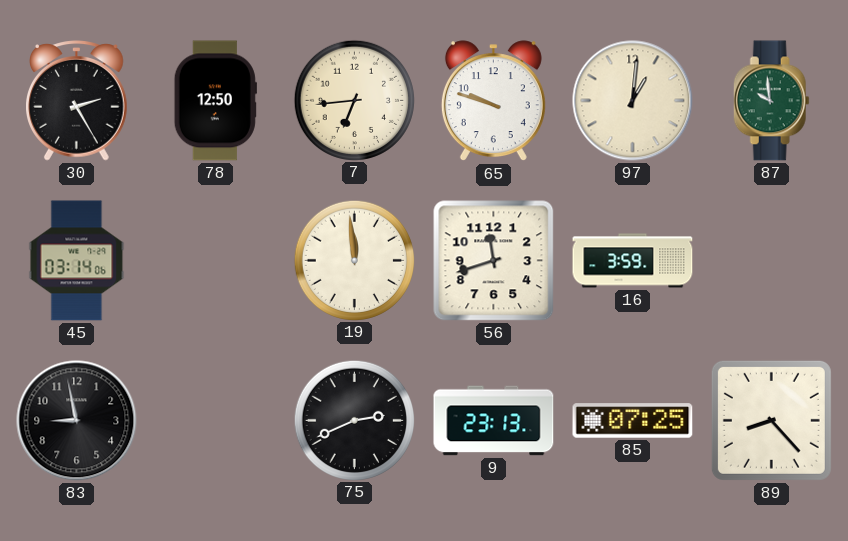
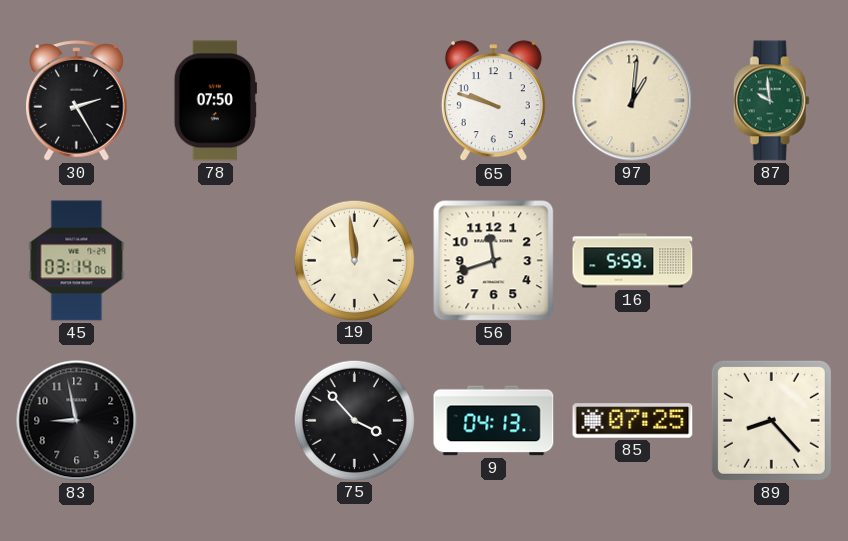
78: 12:50 -> 07:50 (215, 101)
7: 6:44 -> none (354, 100)
16: 3:59 -> 5:59 (633, 261)
75: 2:41 -> 3:53 (354, 420)
9: 23:13 -> 04:13 (494, 421)
